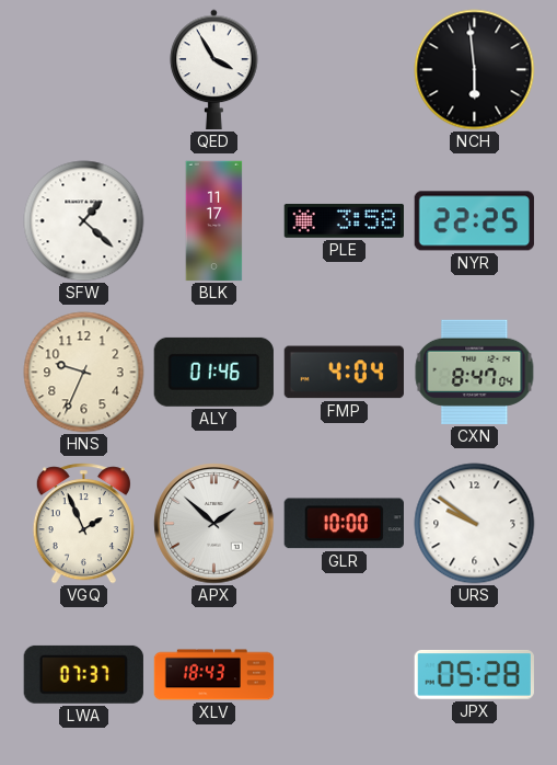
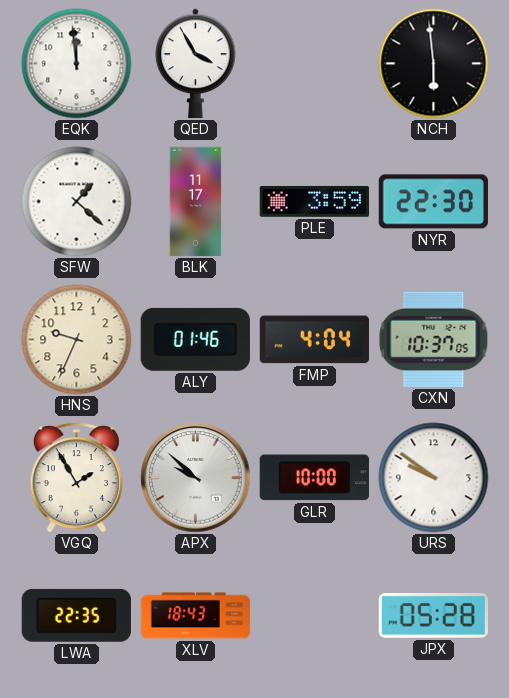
EQK: none -> 11:59 (77, 64)
PLE: 3:58 -> 3:59 (314, 201)
NYR: 22:25 -> 22:30 (433, 202)
CXN: 8:47 -> 10:37 (434, 339)
VGQ: 1:56 -> 1:55 (76, 478)
APX: 1:52 -> 9:52 (196, 478)
LWA: 07:37 -> 22:35 (76, 615)
